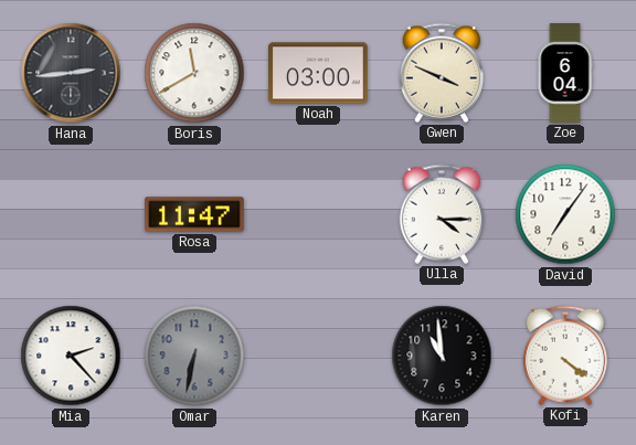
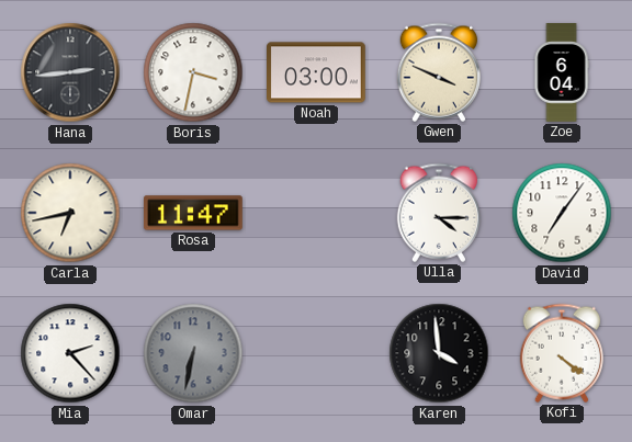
Boris: 11:40 -> 3:32 (193, 72)
Carla: none -> 6:43 (70, 213)
Karen: 10:59 -> 3:59 (439, 353)
